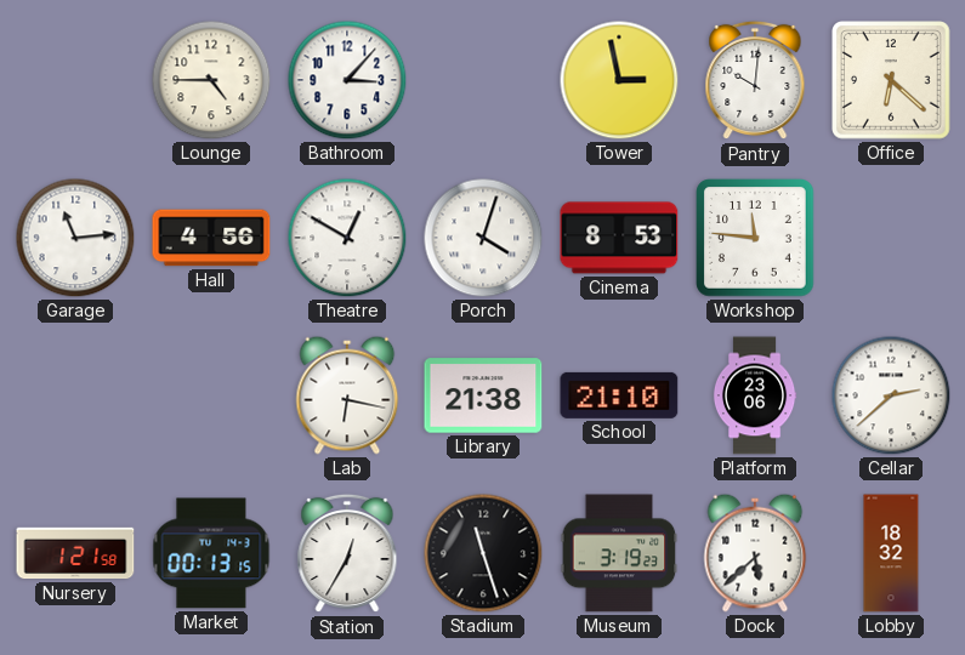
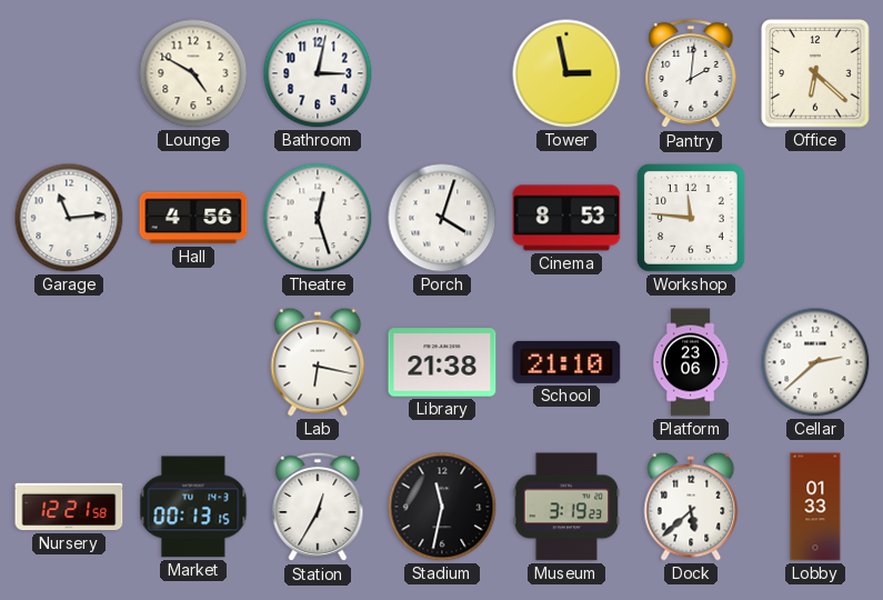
Lounge: 4:45 -> 4:50 (193, 73)
Bathroom: 3:07 -> 3:02 (318, 73)
Pantry: 10:01 -> 2:01 (691, 73)
Theatre: 12:50 -> 12:27 (318, 218)
Nursery: 1:21 -> 12:21 (69, 507)
Stadium: 11:27 -> 11:32 (442, 507)
Lobby: 18:32 -> 01:33 (815, 507)
